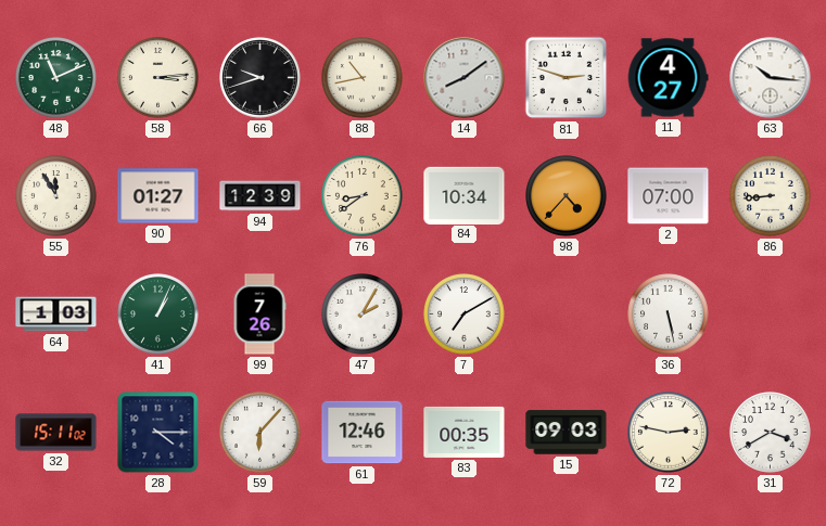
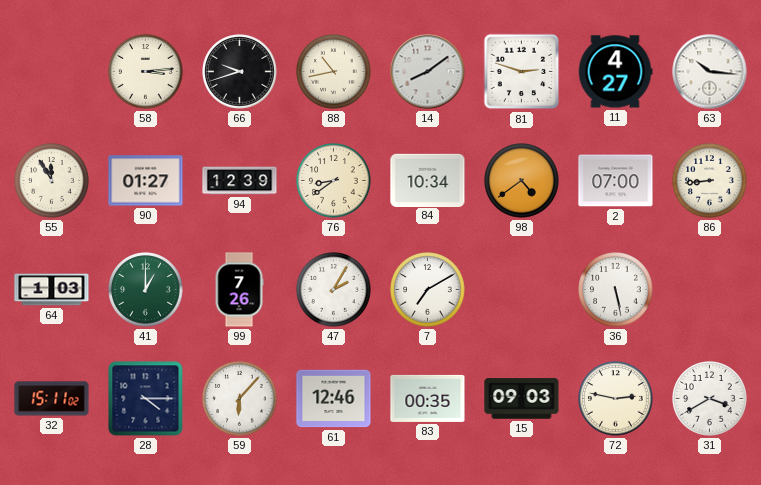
48: 11:11 -> none (56, 78)
98: 4:37 -> 4:39 (522, 181)
41: 1:04 -> 1:00 (146, 290)
